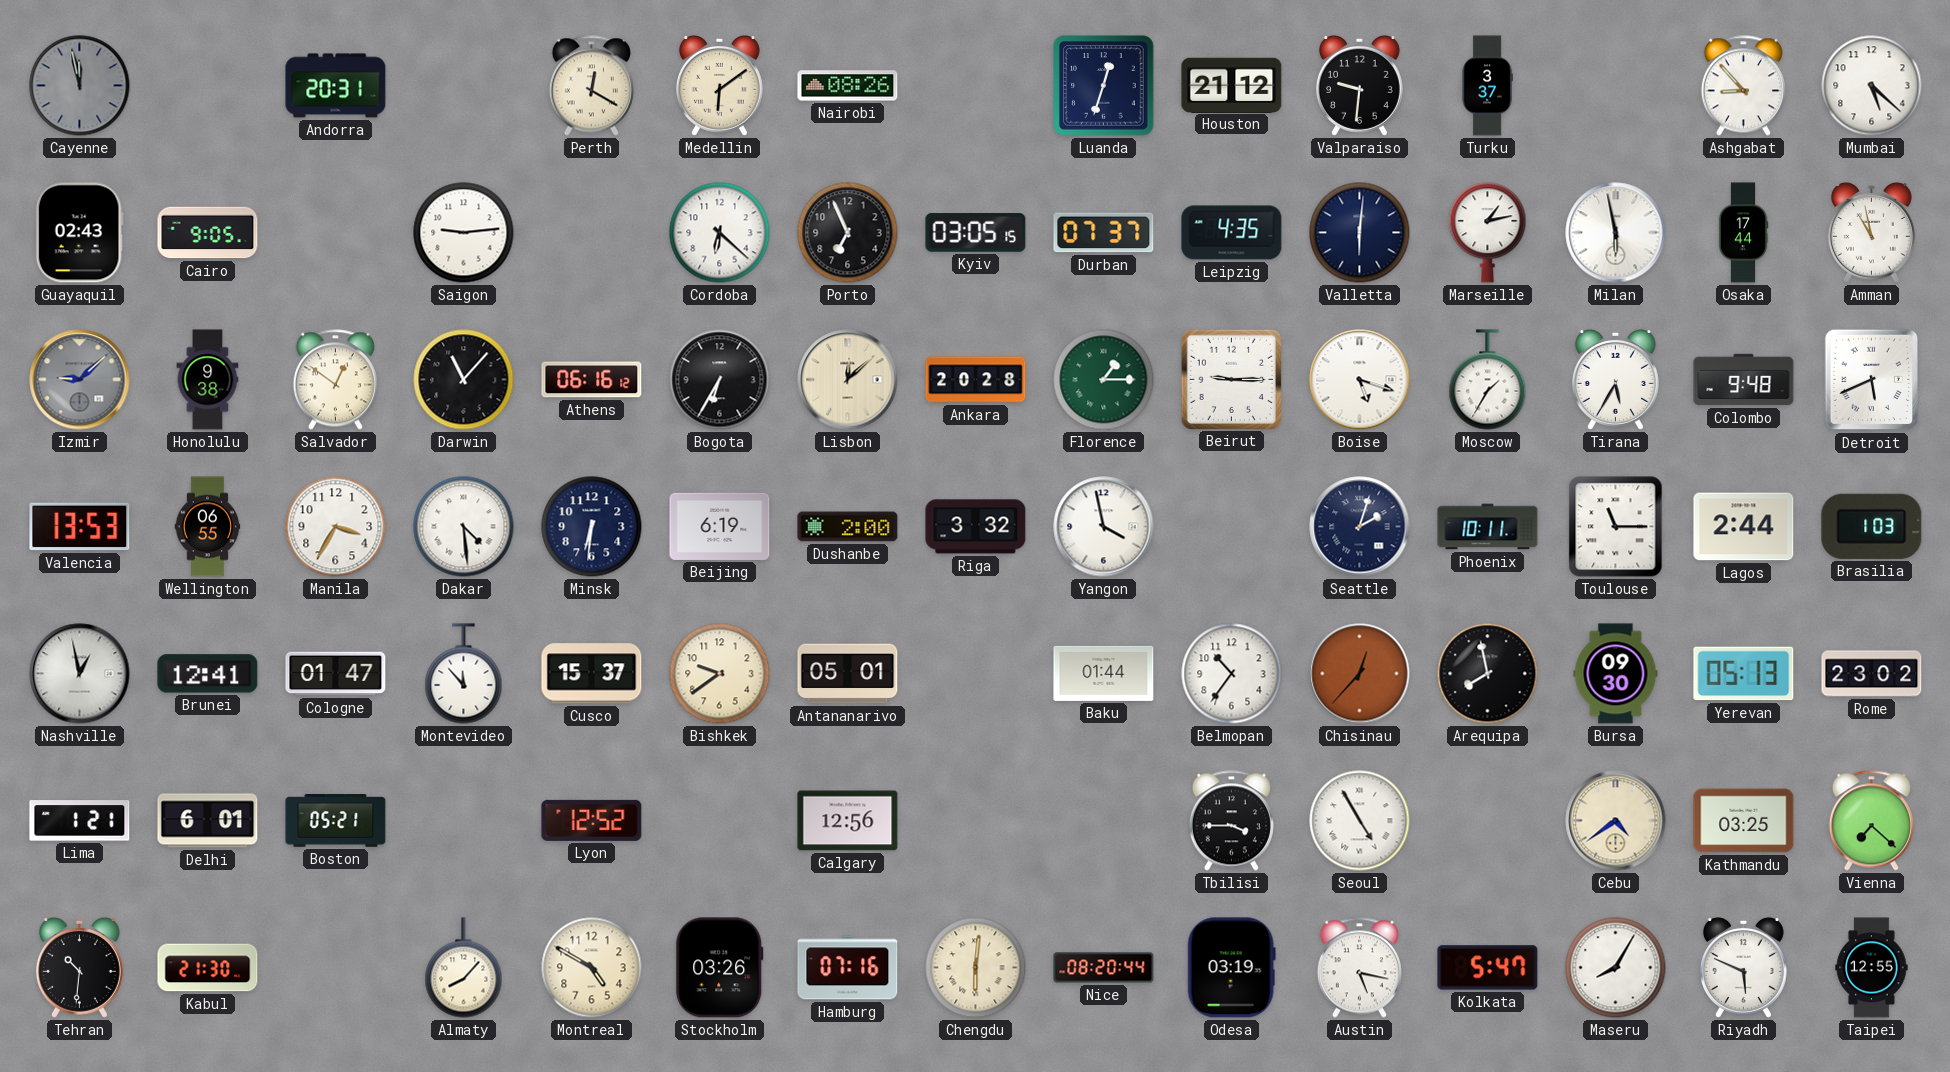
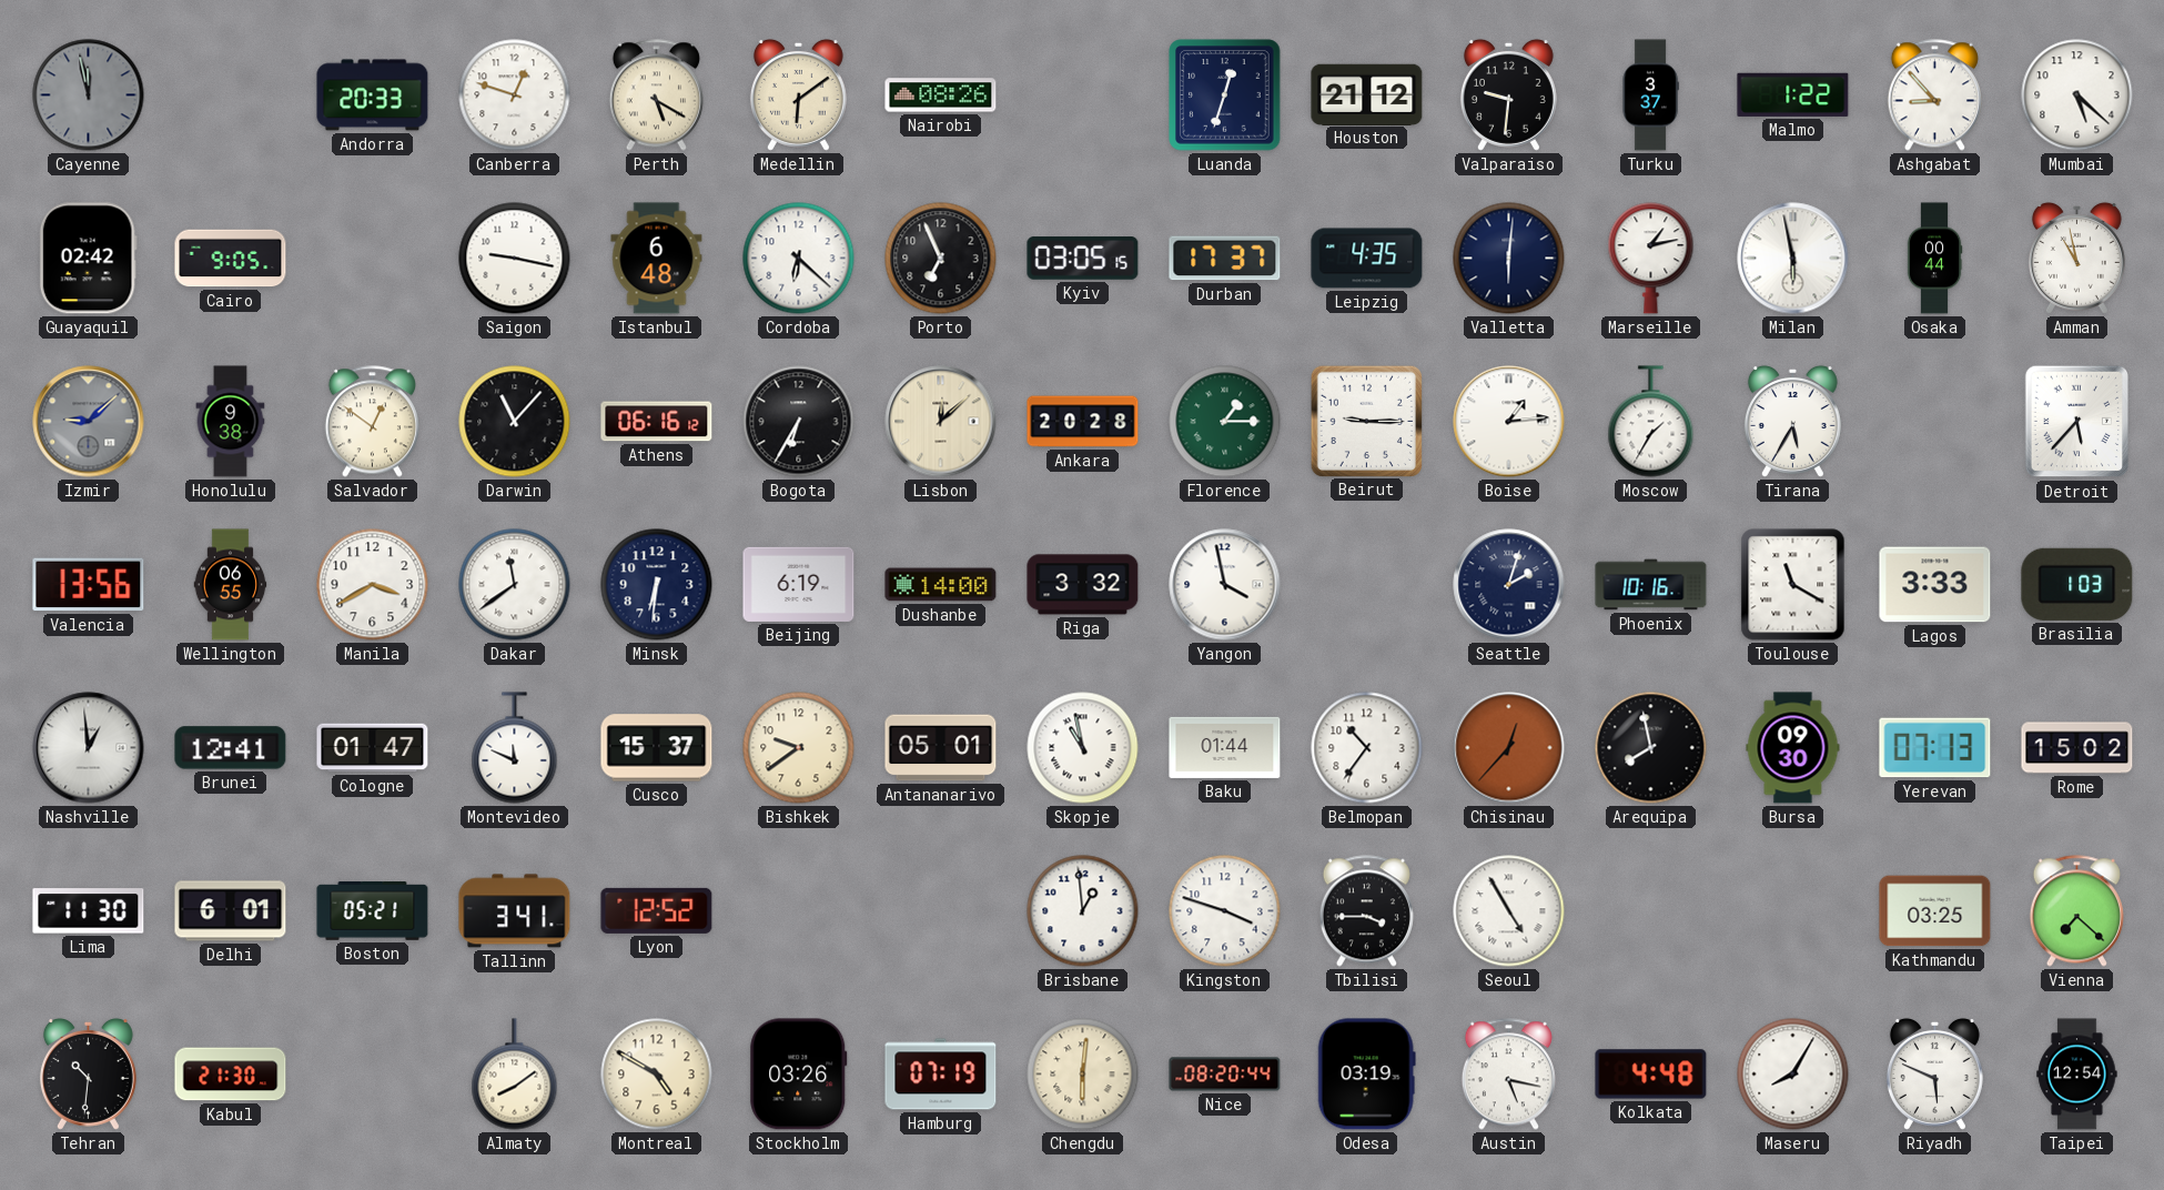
Andorra: 20:31 -> 20:33 (373, 95)
Canberra: none -> 12:48 (515, 95)
Perth: 12:20 -> 5:20 (656, 95)
Malmo: none -> 1:22 (1793, 94)
Guayaquil: 02:43 -> 02:42 (88, 259)
Saigon: 9:14 -> 9:17 (515, 259)
Istanbul: none -> 6:48 (657, 259)
Durban: 07:37 -> 17:37 (1225, 259)
Osaka: 17:44 -> 00:44 (1934, 259)
Boise: 5:18 -> 1:14 (1509, 422)
Colombo: 9:48 -> none (1744, 380)
Detroit: 5:41 -> 5:37 (2077, 422)
Valencia: 13:53 -> 13:56 (89, 585)
Manila: 3:35 -> 3:40 (373, 585)
Dakar: 4:29 -> 11:39 (515, 585)
Dushanbe: 2:00 -> 14:00 (941, 585)
Phoenix: 10:11 -> 10:16 (1651, 585)
Toulouse: 11:15 -> 11:20 (1793, 585)
Lagos: 2:44 -> 3:33 (1935, 585)
Nashville: 12:58 -> 12:59 (89, 748)
Montevideo: 11:53 -> 11:49 (515, 748)
Skopje: none -> 10:58 (1083, 748)
Yerevan: 05:13 -> 07:13 (1935, 748)
Rome: 23:02 -> 15:02 (2077, 748)
Lima: 1:21 -> 11:30 (89, 911)
Tallinn: none -> 3:41 (515, 911)
Calgary: 12:56 -> none (848, 821)
Brisbane: none -> 12:59 (1083, 911)
Kingston: none -> 3:48 (1225, 911)
Cebu: 4:39 -> none (1616, 821)
Almaty: 8:07 -> 8:09 (515, 1075)
Hamburg: 07:16 -> 07:19 (941, 1075)
Kolkata: 5:47 -> 4:48 (1651, 1075)
Taipei: 12:55 -> 12:54 (2077, 1075)
